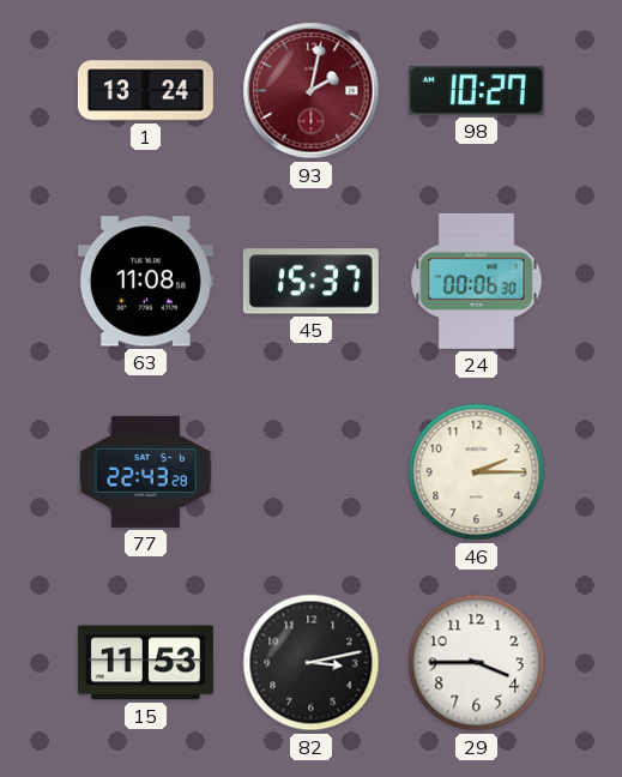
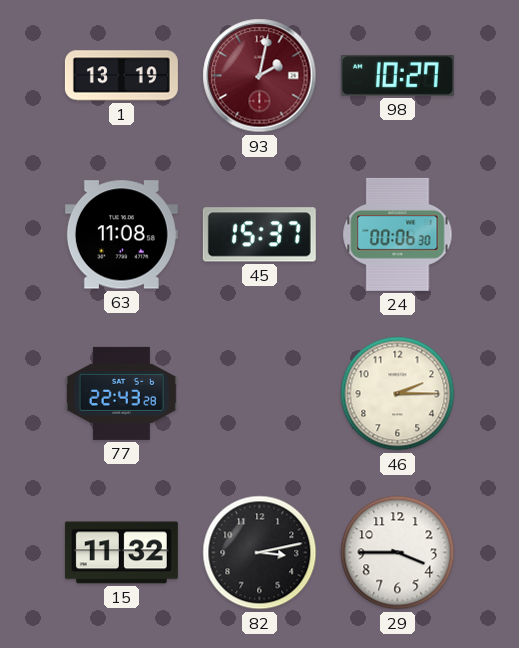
1: 13:24 -> 13:19 (121, 76)
15: 11:53 -> 11:32 (121, 553)
